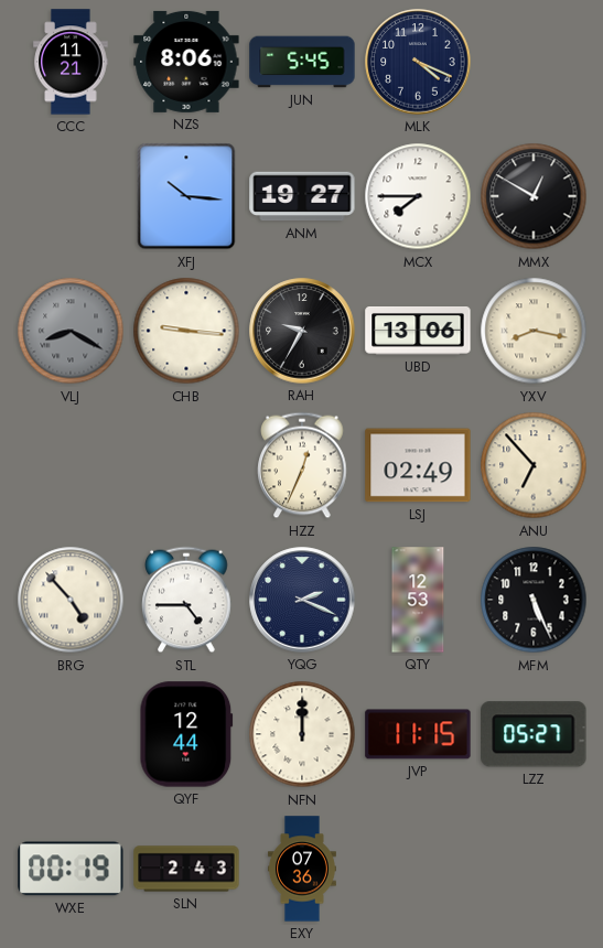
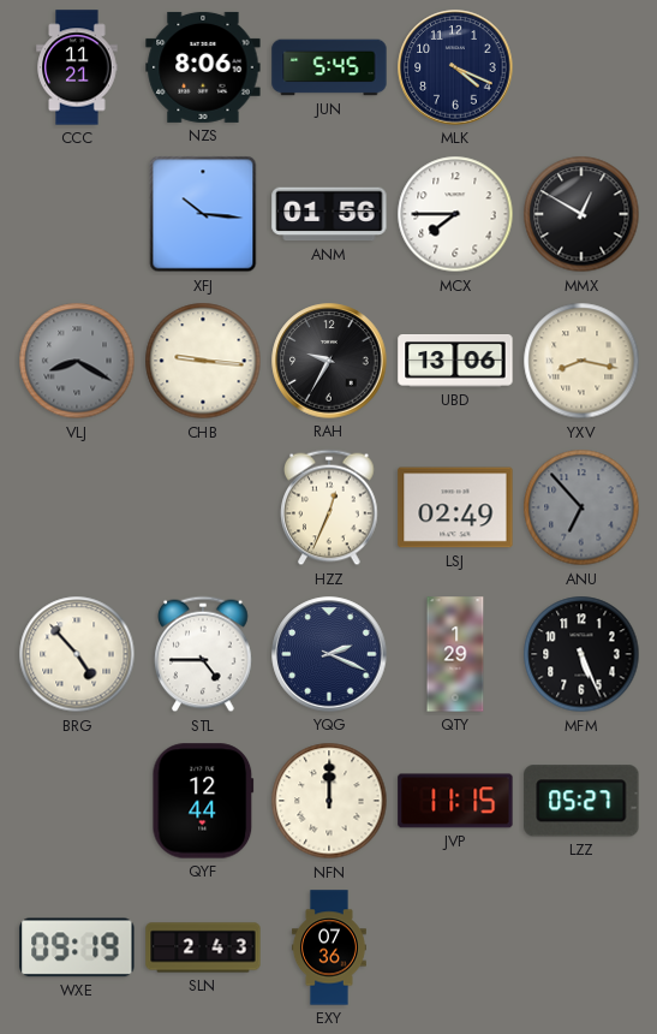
ANM: 19:27 -> 01:56 (329, 214)
ANU dial: cream -> grey (581, 507)
QTY: 12:53 -> 1:29 (455, 654)
WXE: 00:19 -> 09:19 (77, 947)
